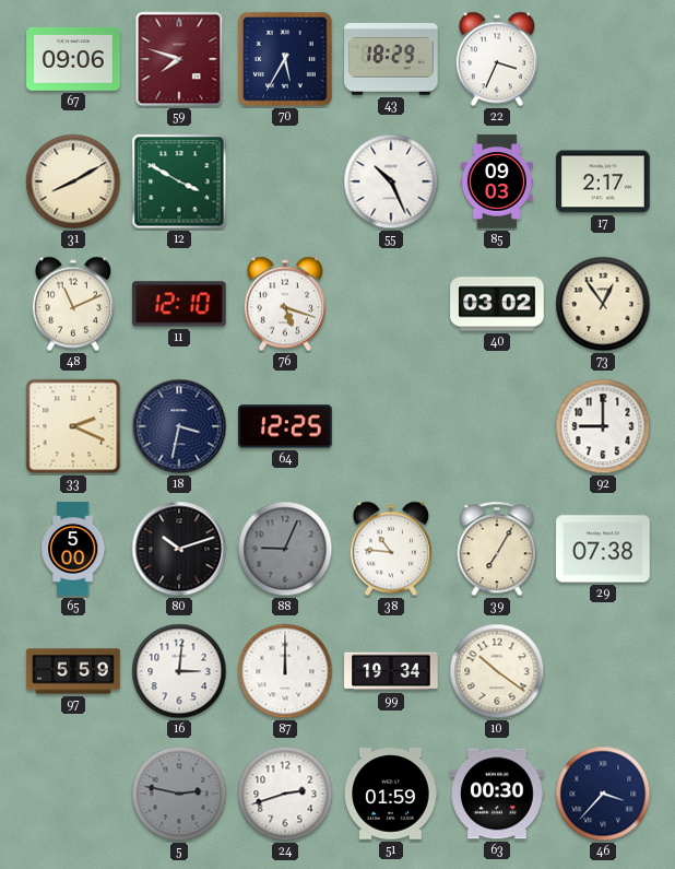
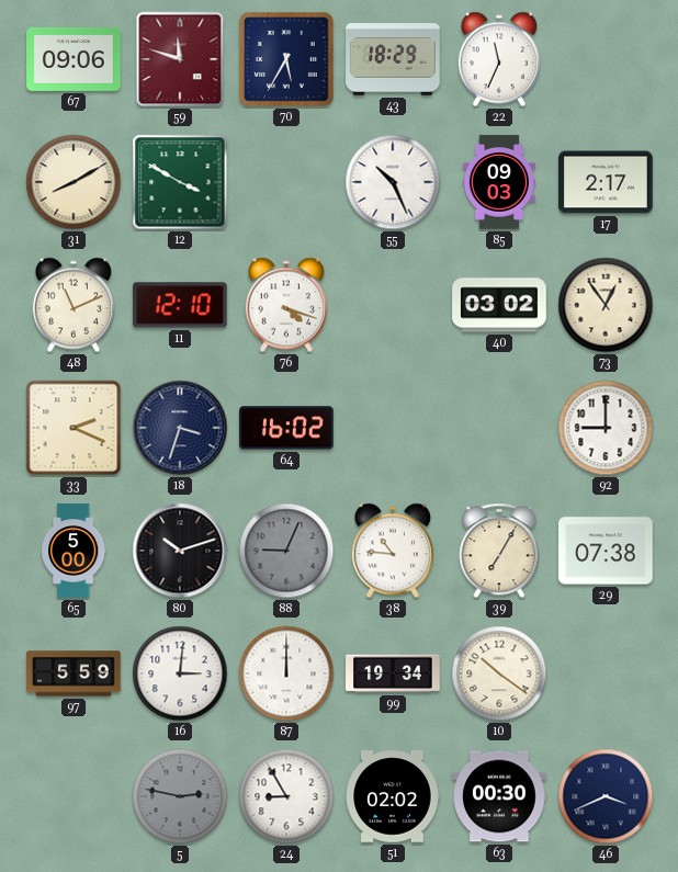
59: 7:48 -> 11:48 (180, 59)
22: 3:34 -> 11:34 (499, 59)
76: 5:18 -> 4:18 (286, 305)
18: 3:32 -> 3:33 (180, 428)
64: 12:25 -> 16:02 (286, 428)
24: 2:42 -> 8:55 (286, 796)
51: 01:59 -> 02:02 (393, 796)
46: 3:37 -> 3:41 (606, 796)
